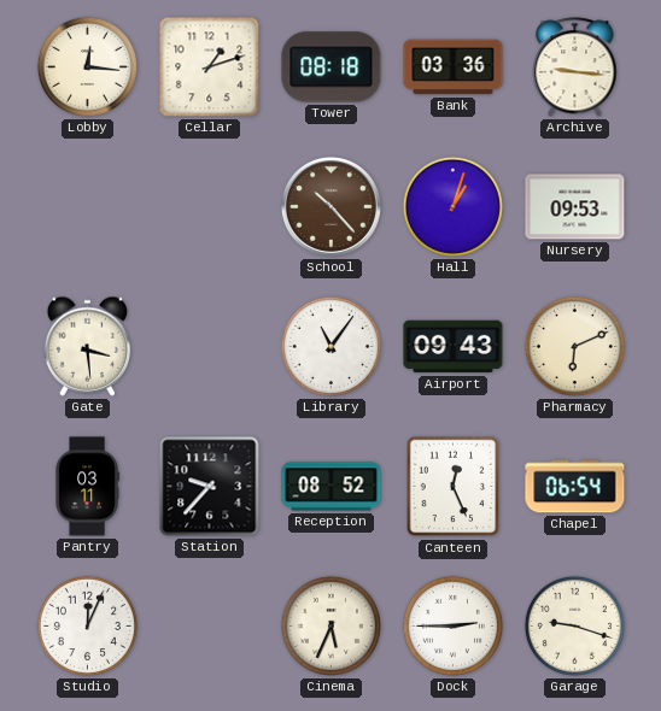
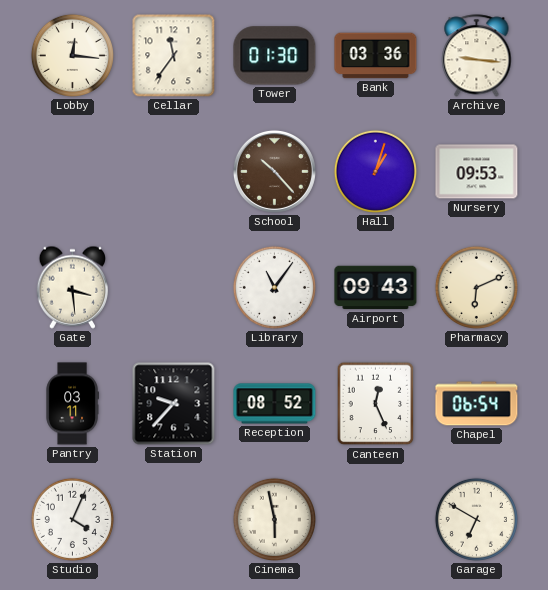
Cellar: 1:12 -> 11:36 (174, 56)
Tower: 08:18 -> 01:30 (275, 56)
Studio: 12:04 -> 4:04 (72, 519)
Cinema: 5:34 -> 5:58 (274, 519)
Dock: 2:45 -> none (452, 625)
Garage: 9:18 -> 6:50 (476, 519)
